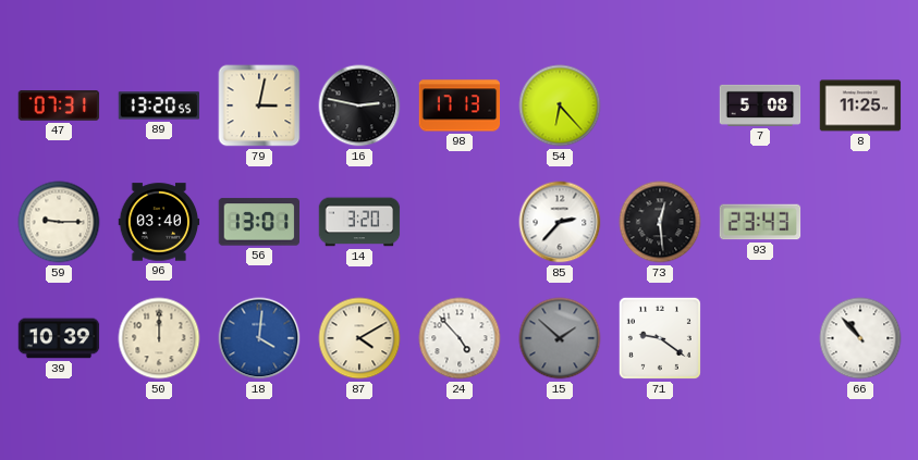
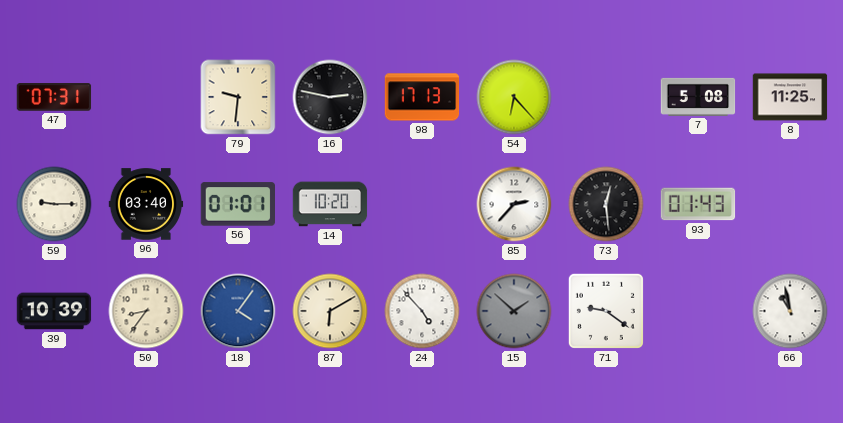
89: 13:20 -> none (159, 105)
79: 3:02 -> 9:31 (238, 97)
56: 13:01 -> 01:01 (237, 204)
14: 3:20 -> 10:20 (330, 204)
93: 23:43 -> 01:43 (698, 204)
50: 12:00 -> 8:36 (146, 311)
18: 4:01 -> 4:06 (238, 311)
87: 4:10 -> 6:10 (330, 311)
66: 10:53 -> 10:58 (790, 311)
